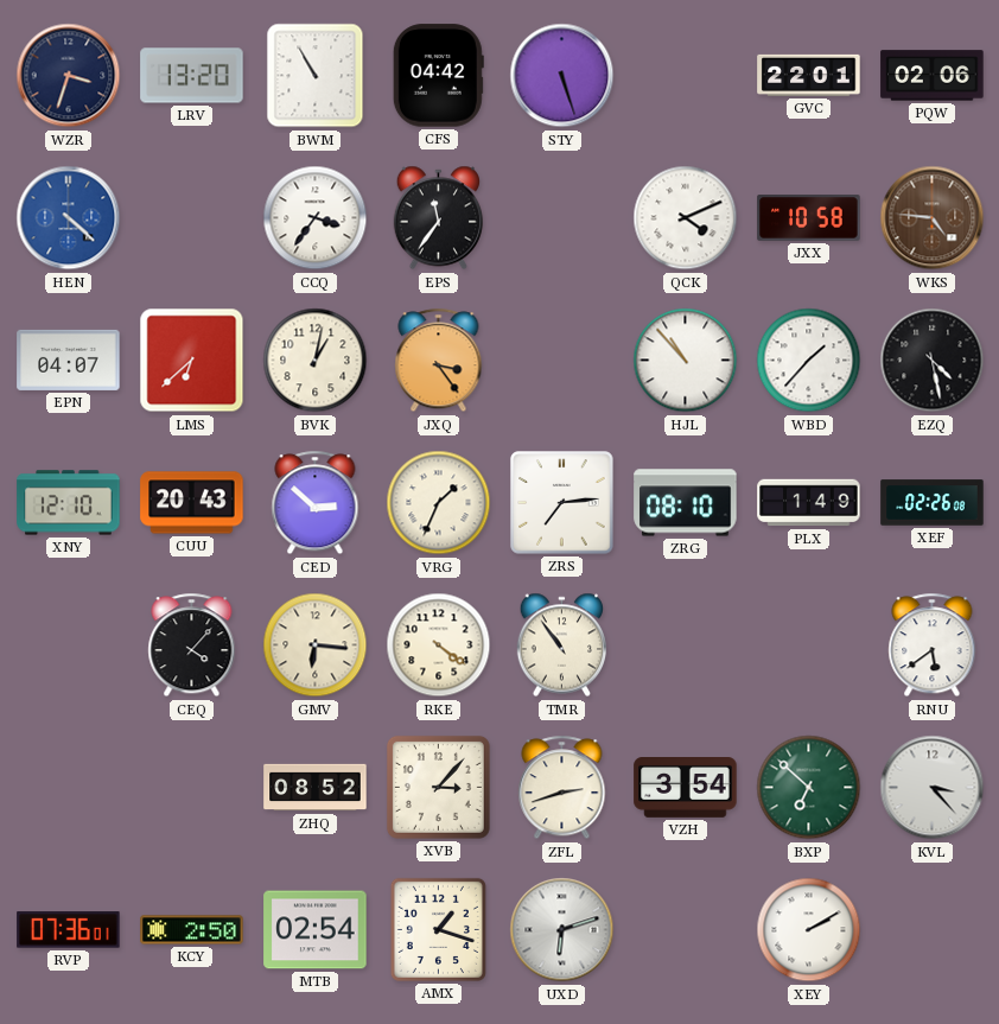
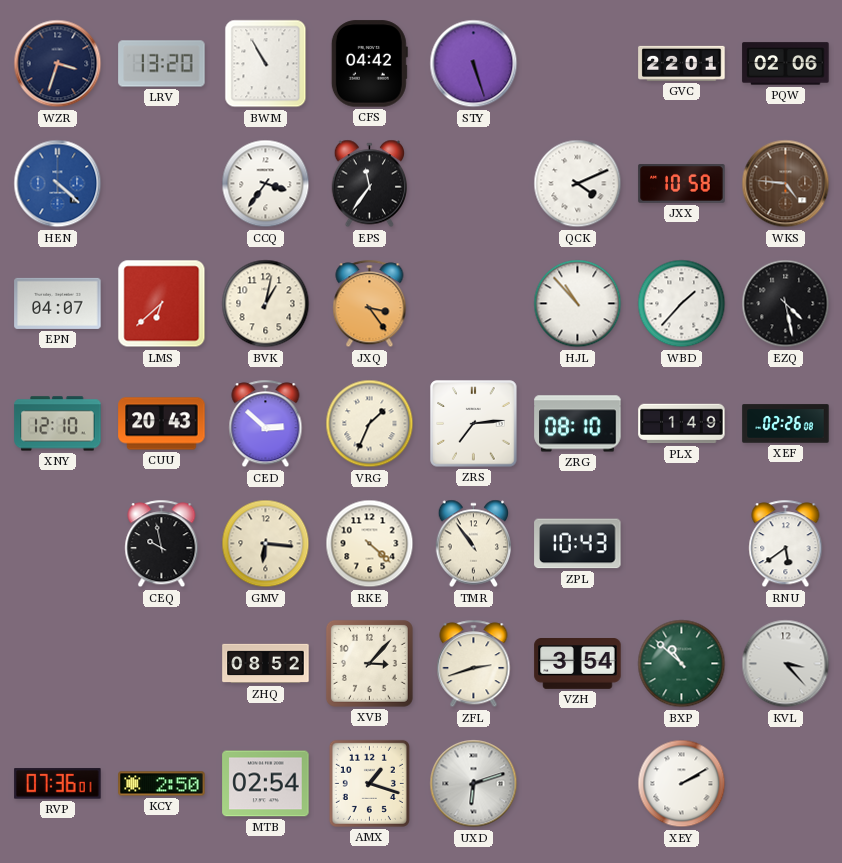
CEQ: 4:07 -> 9:58 (162, 544)
RKE: 4:21 -> 4:22 (370, 544)
ZPL: none -> 10:43 (578, 544)
BXP: 6:52 -> 10:52 (682, 664)
